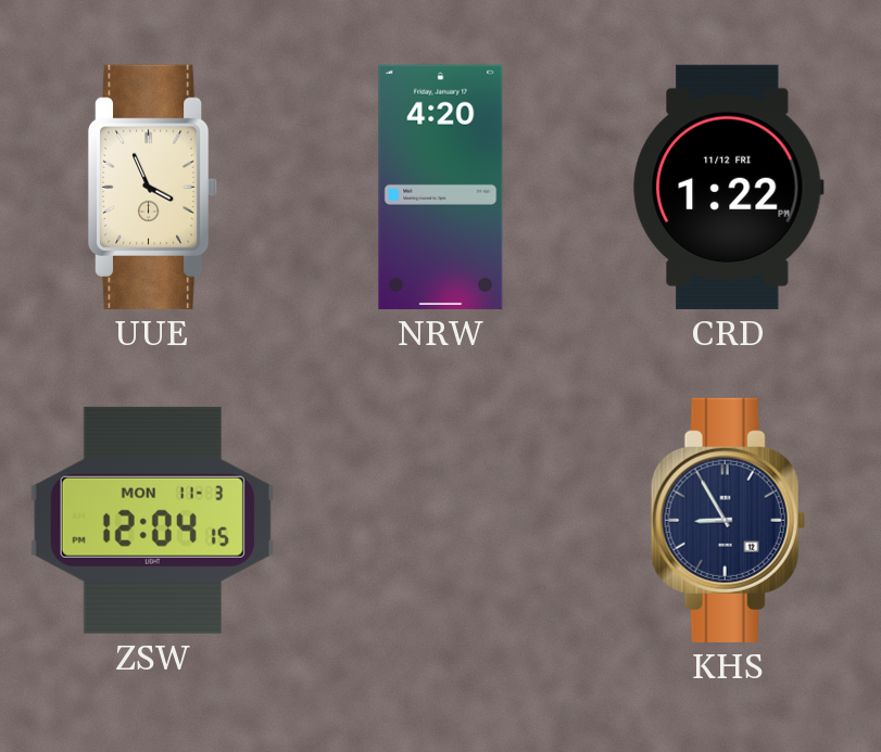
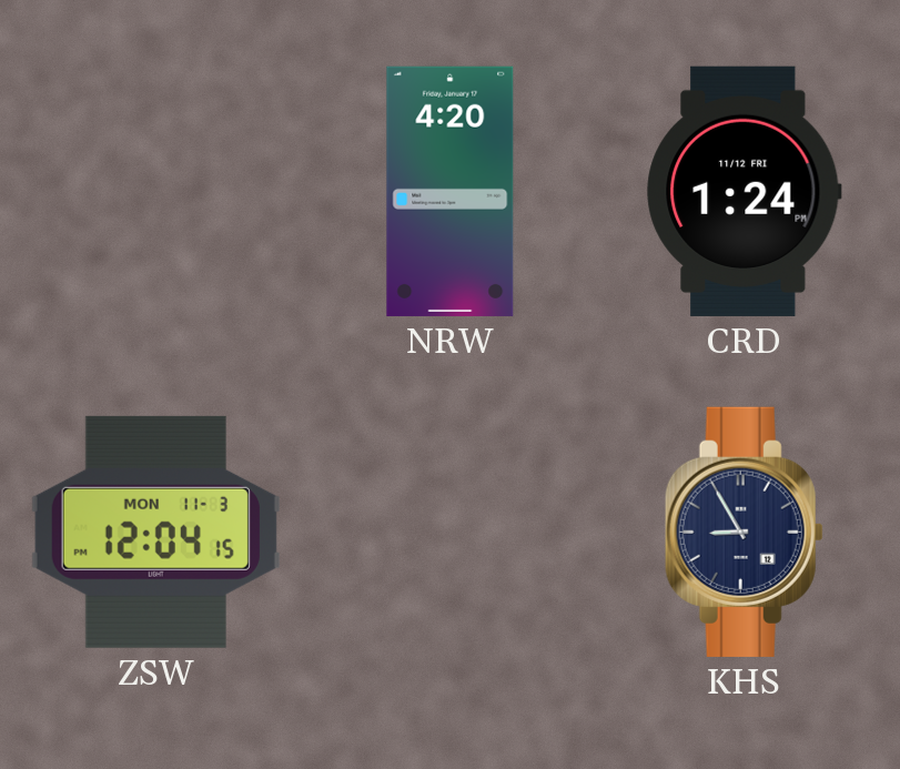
UUE: 3:56 -> none (153, 187)
CRD: 1:22 -> 1:24 (745, 191)
